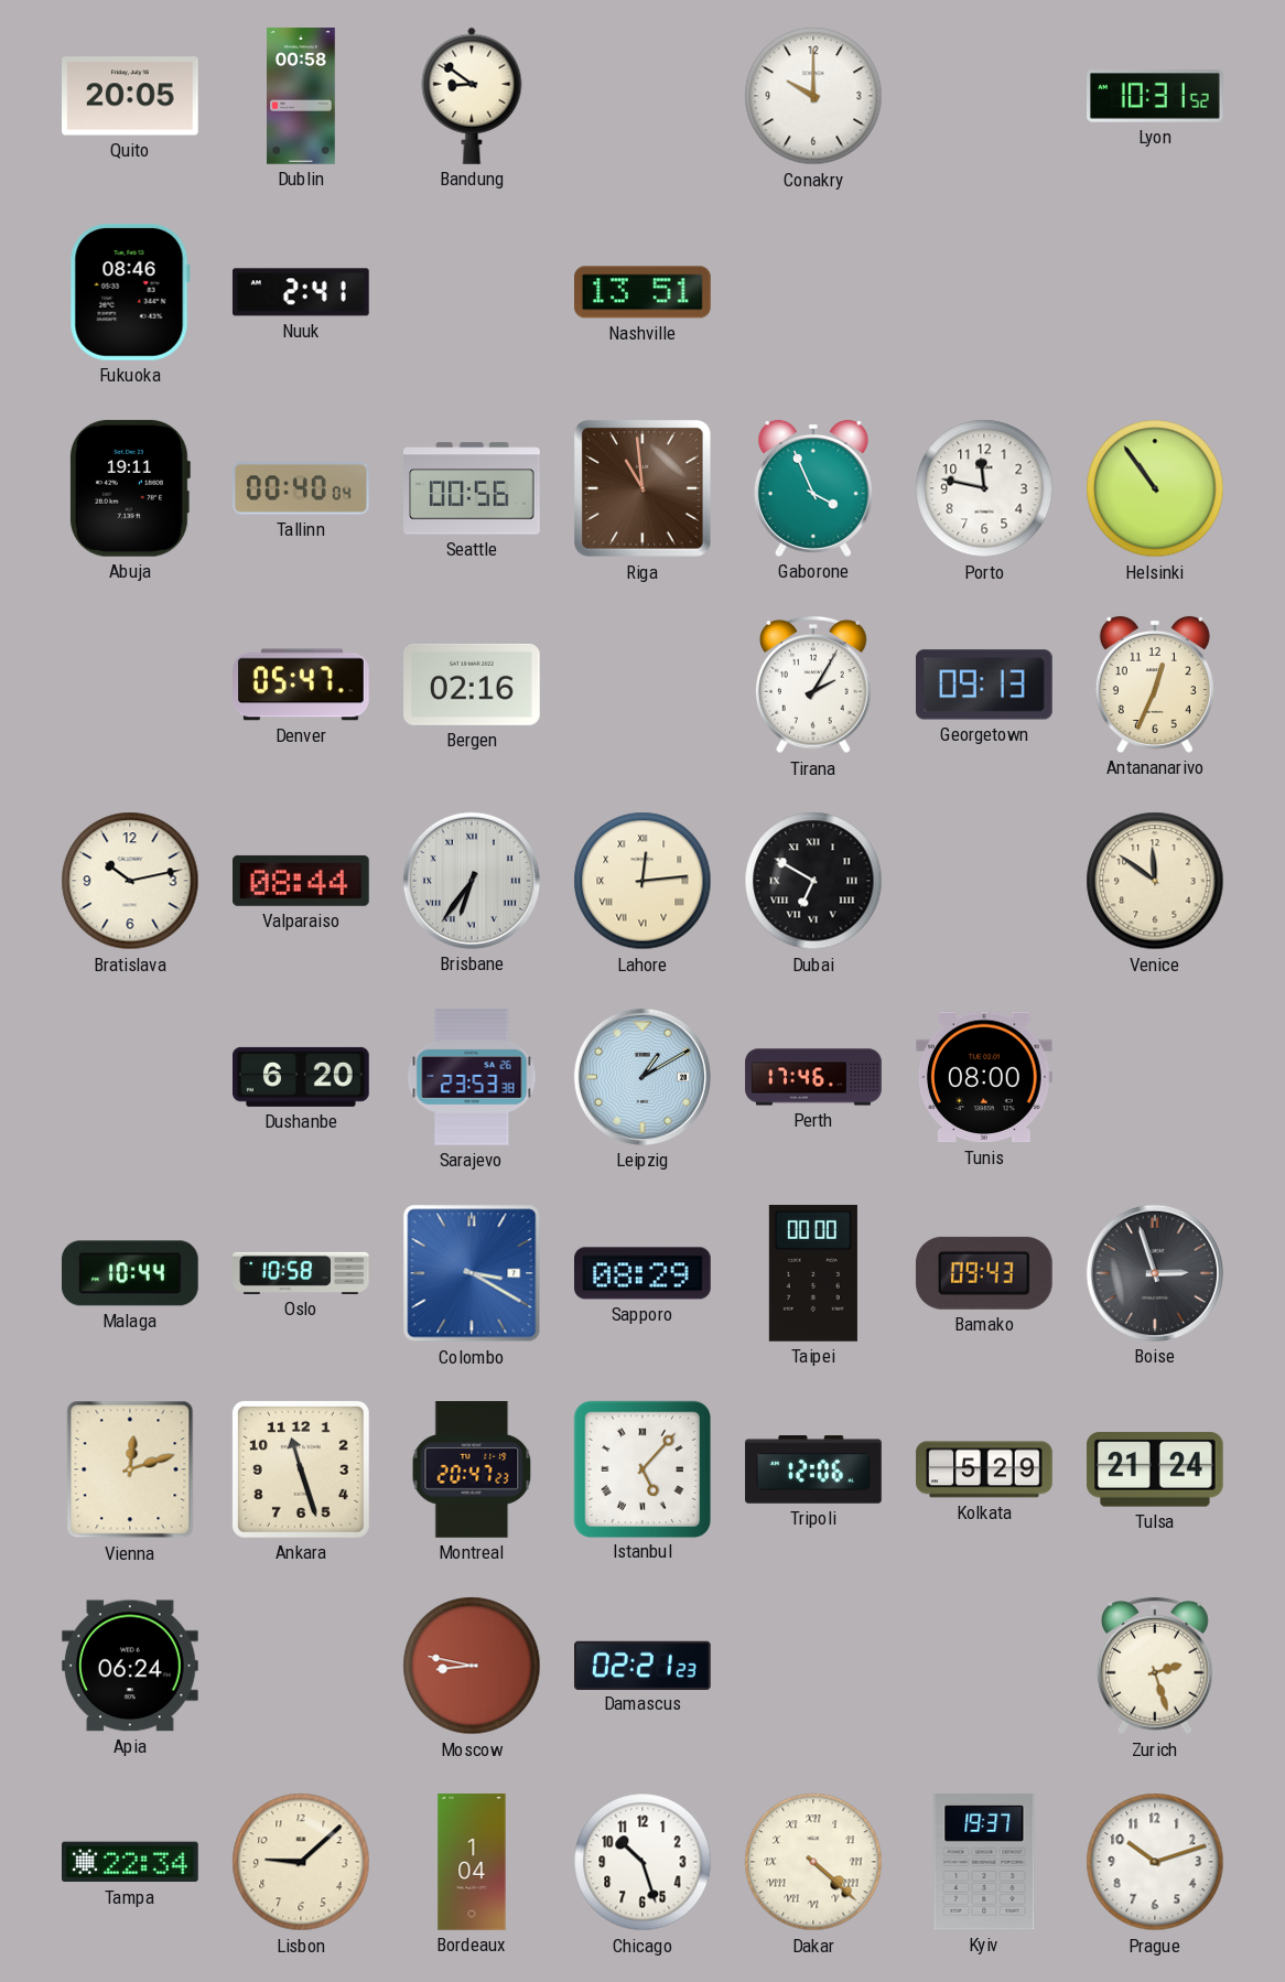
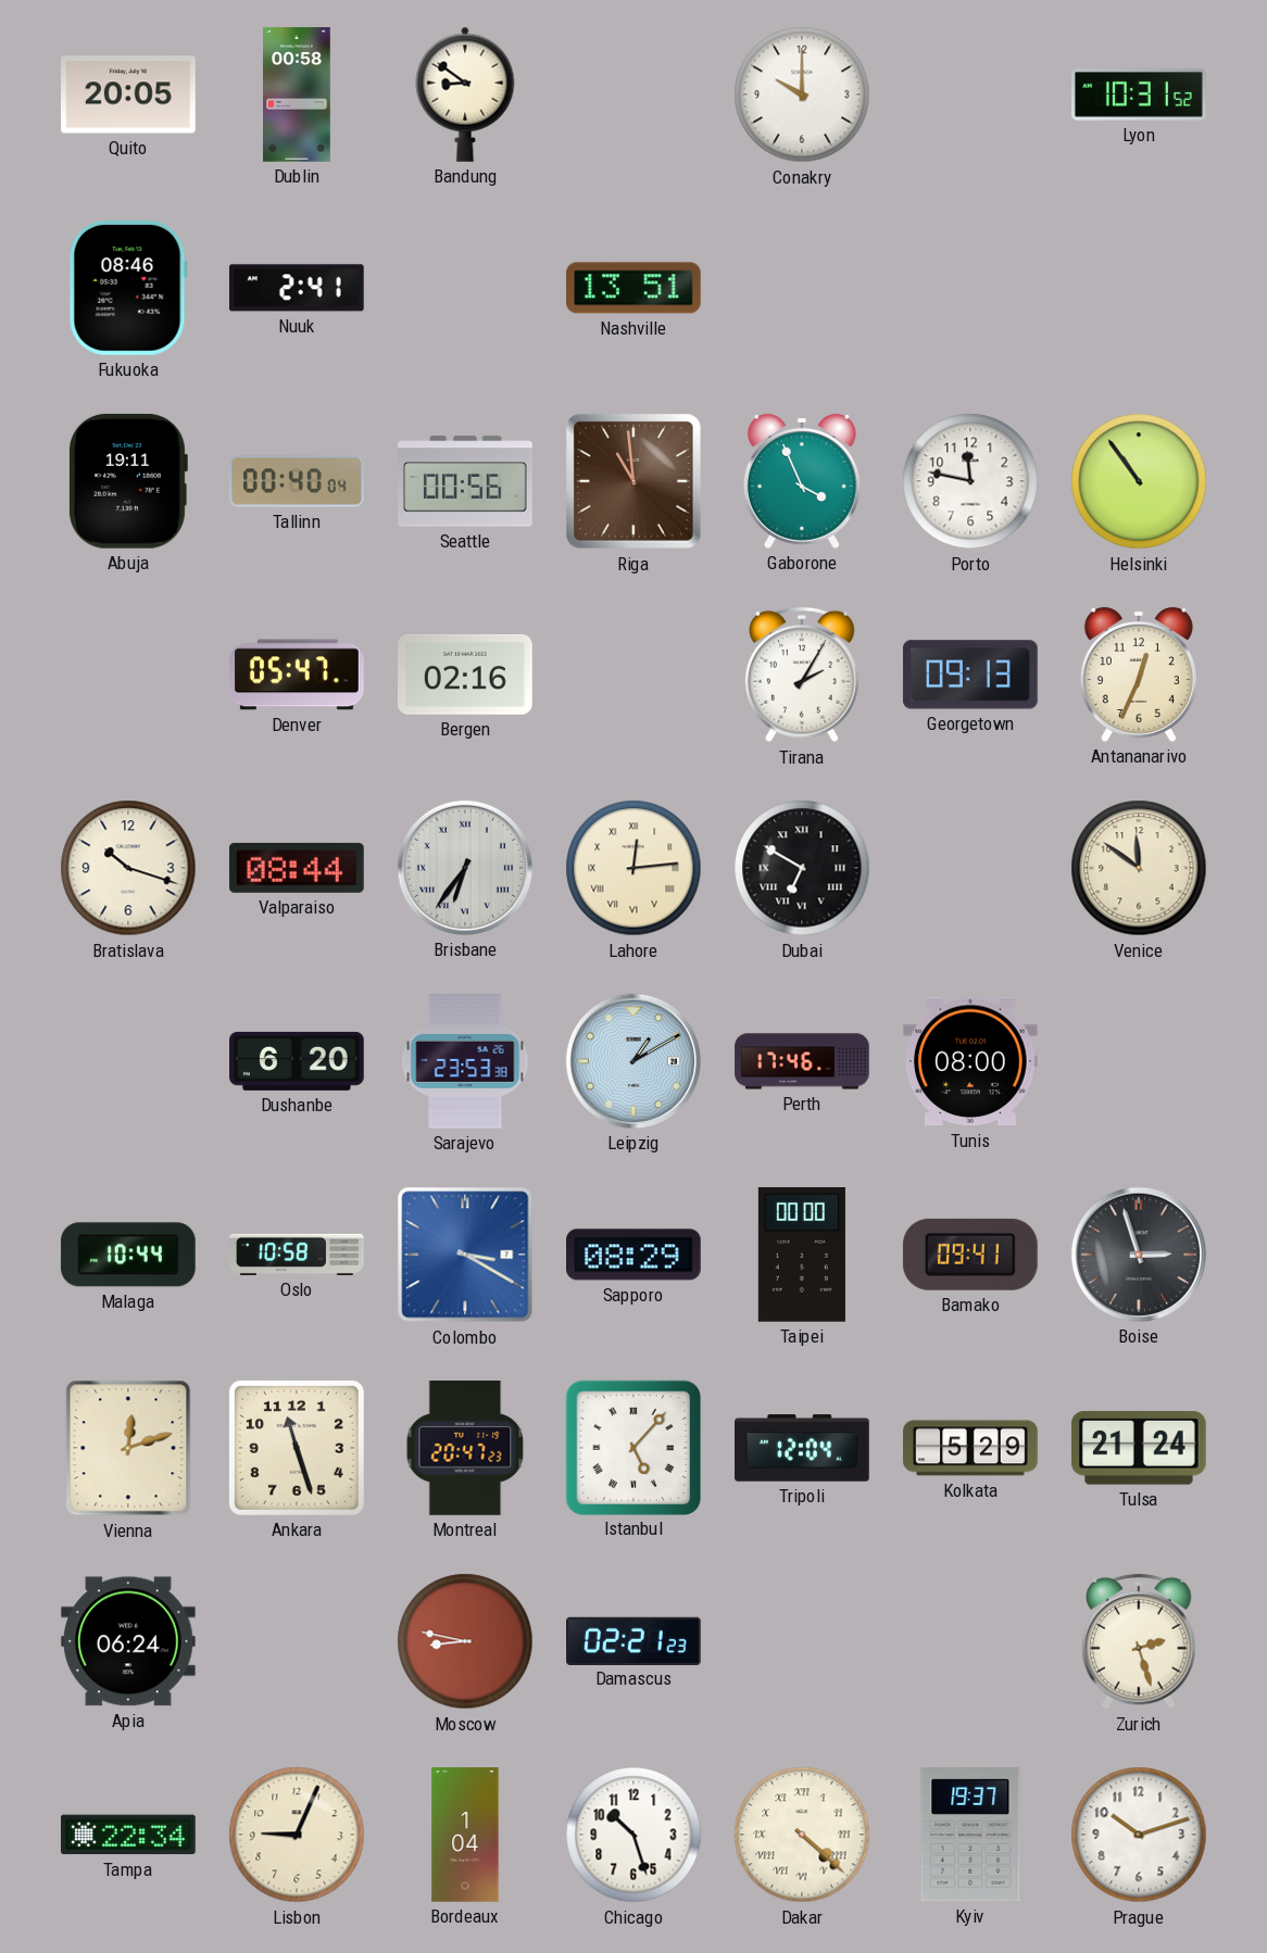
Bratislava: 10:13 -> 10:18 (128, 868)
Bamako: 09:43 -> 09:41 (970, 1255)
Tripoli: 12:06 -> 12:04 (802, 1448)
Lisbon: 9:08 -> 9:04 (297, 1835)
